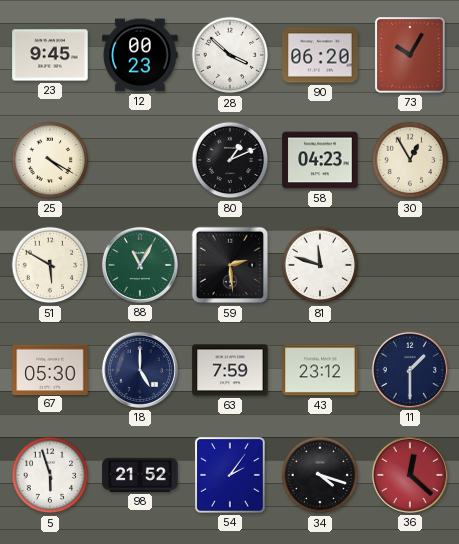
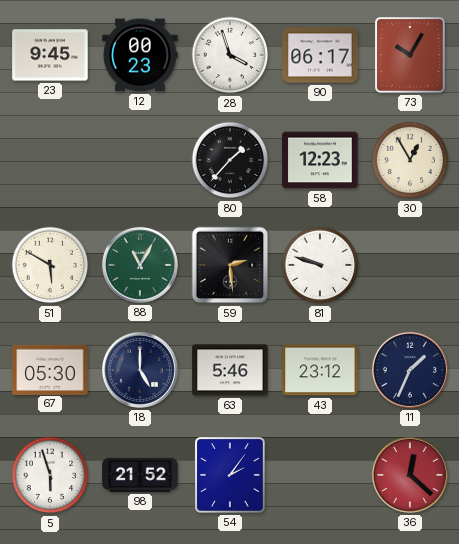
28: 3:52 -> 3:57 (230, 55)
90: 06:20 -> 06:17 (320, 55)
25: 4:20 -> none (50, 160)
80: 1:11 -> 1:37 (230, 160)
58: 04:23 -> 12:23 (320, 160)
81: 11:48 -> 9:48 (320, 265)
63: 7:59 -> 5:46 (230, 370)
11: 1:30 -> 1:34 (410, 370)
34: 4:18 -> none (320, 475)
